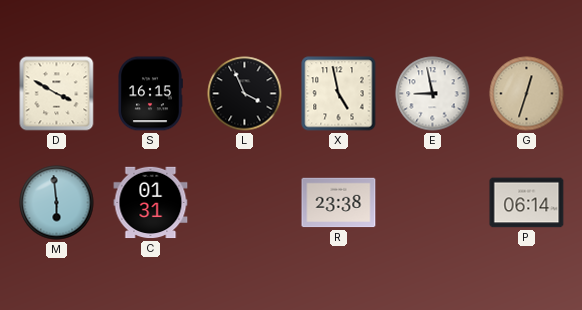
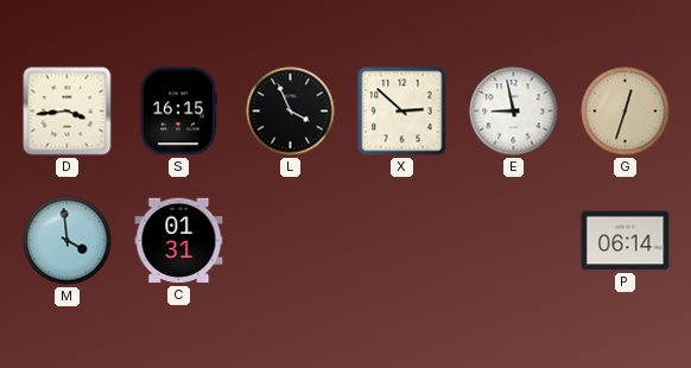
D: 3:50 -> 3:44 (68, 112)
X: 4:58 -> 2:52 (402, 112)
M: 5:59 -> 3:59 (68, 241)
R: 23:38 -> none (339, 203)
